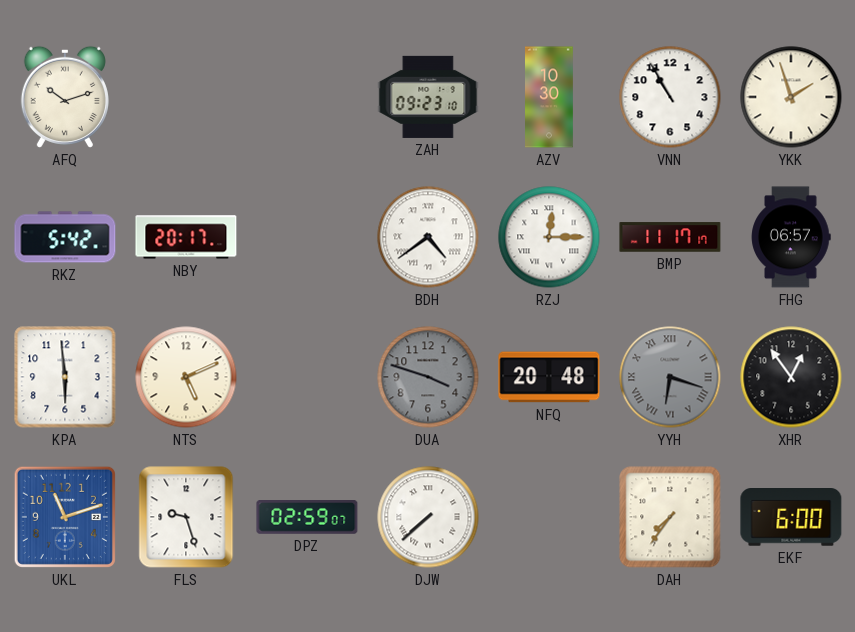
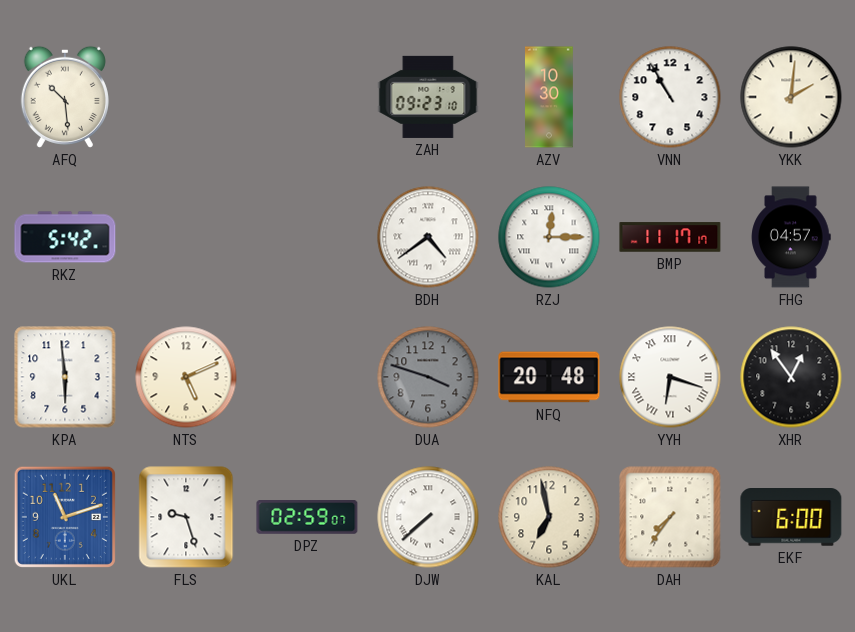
AFQ: 10:12 -> 10:29 (65, 97)
YKK: 1:57 -> 2:01 (791, 97)
NBY: 20:17 -> none (186, 237)
FHG: 06:57 -> 04:57 (791, 237)
YYH dial: grey -> white (670, 377)
KAL: none -> 6:58 (549, 517)
